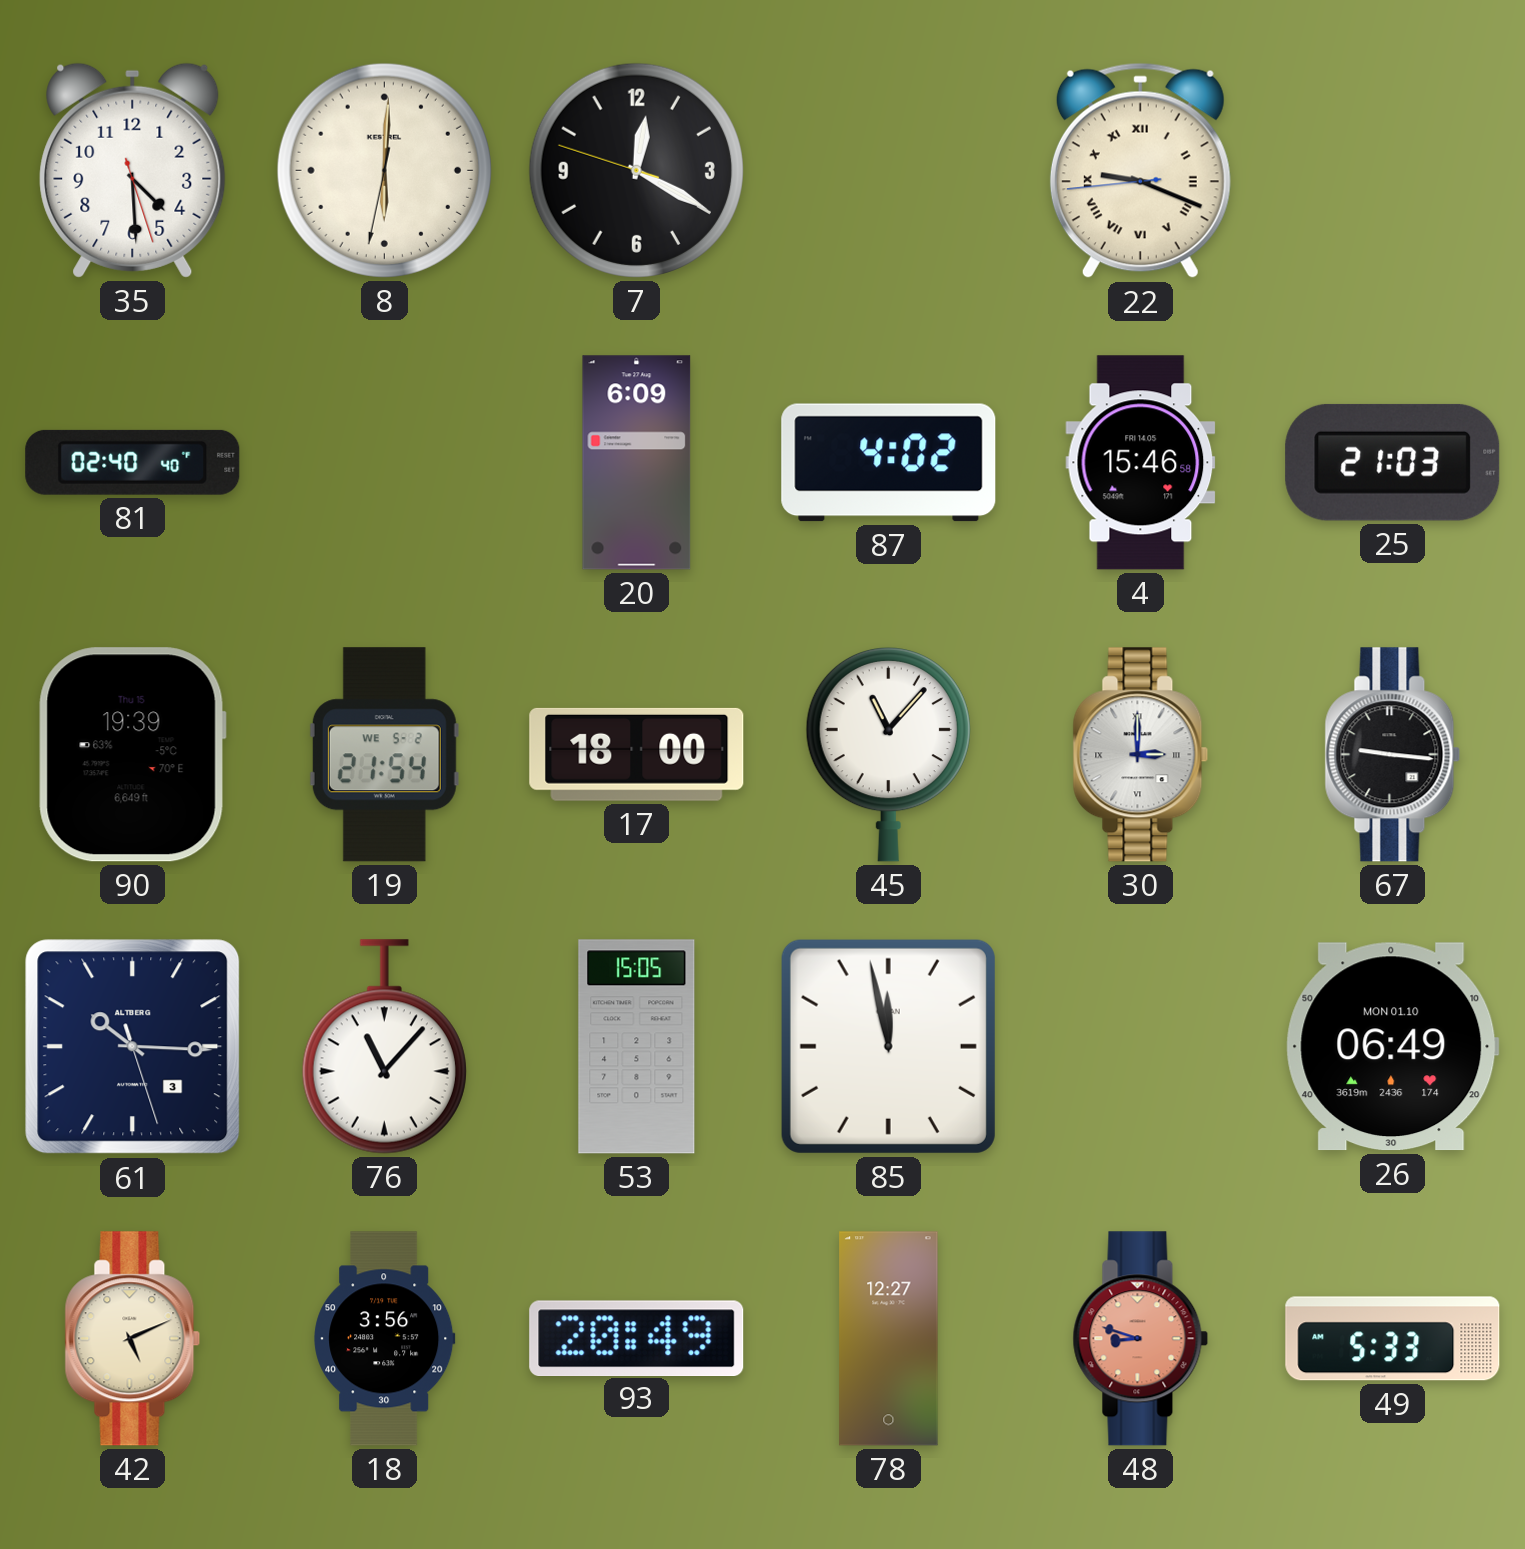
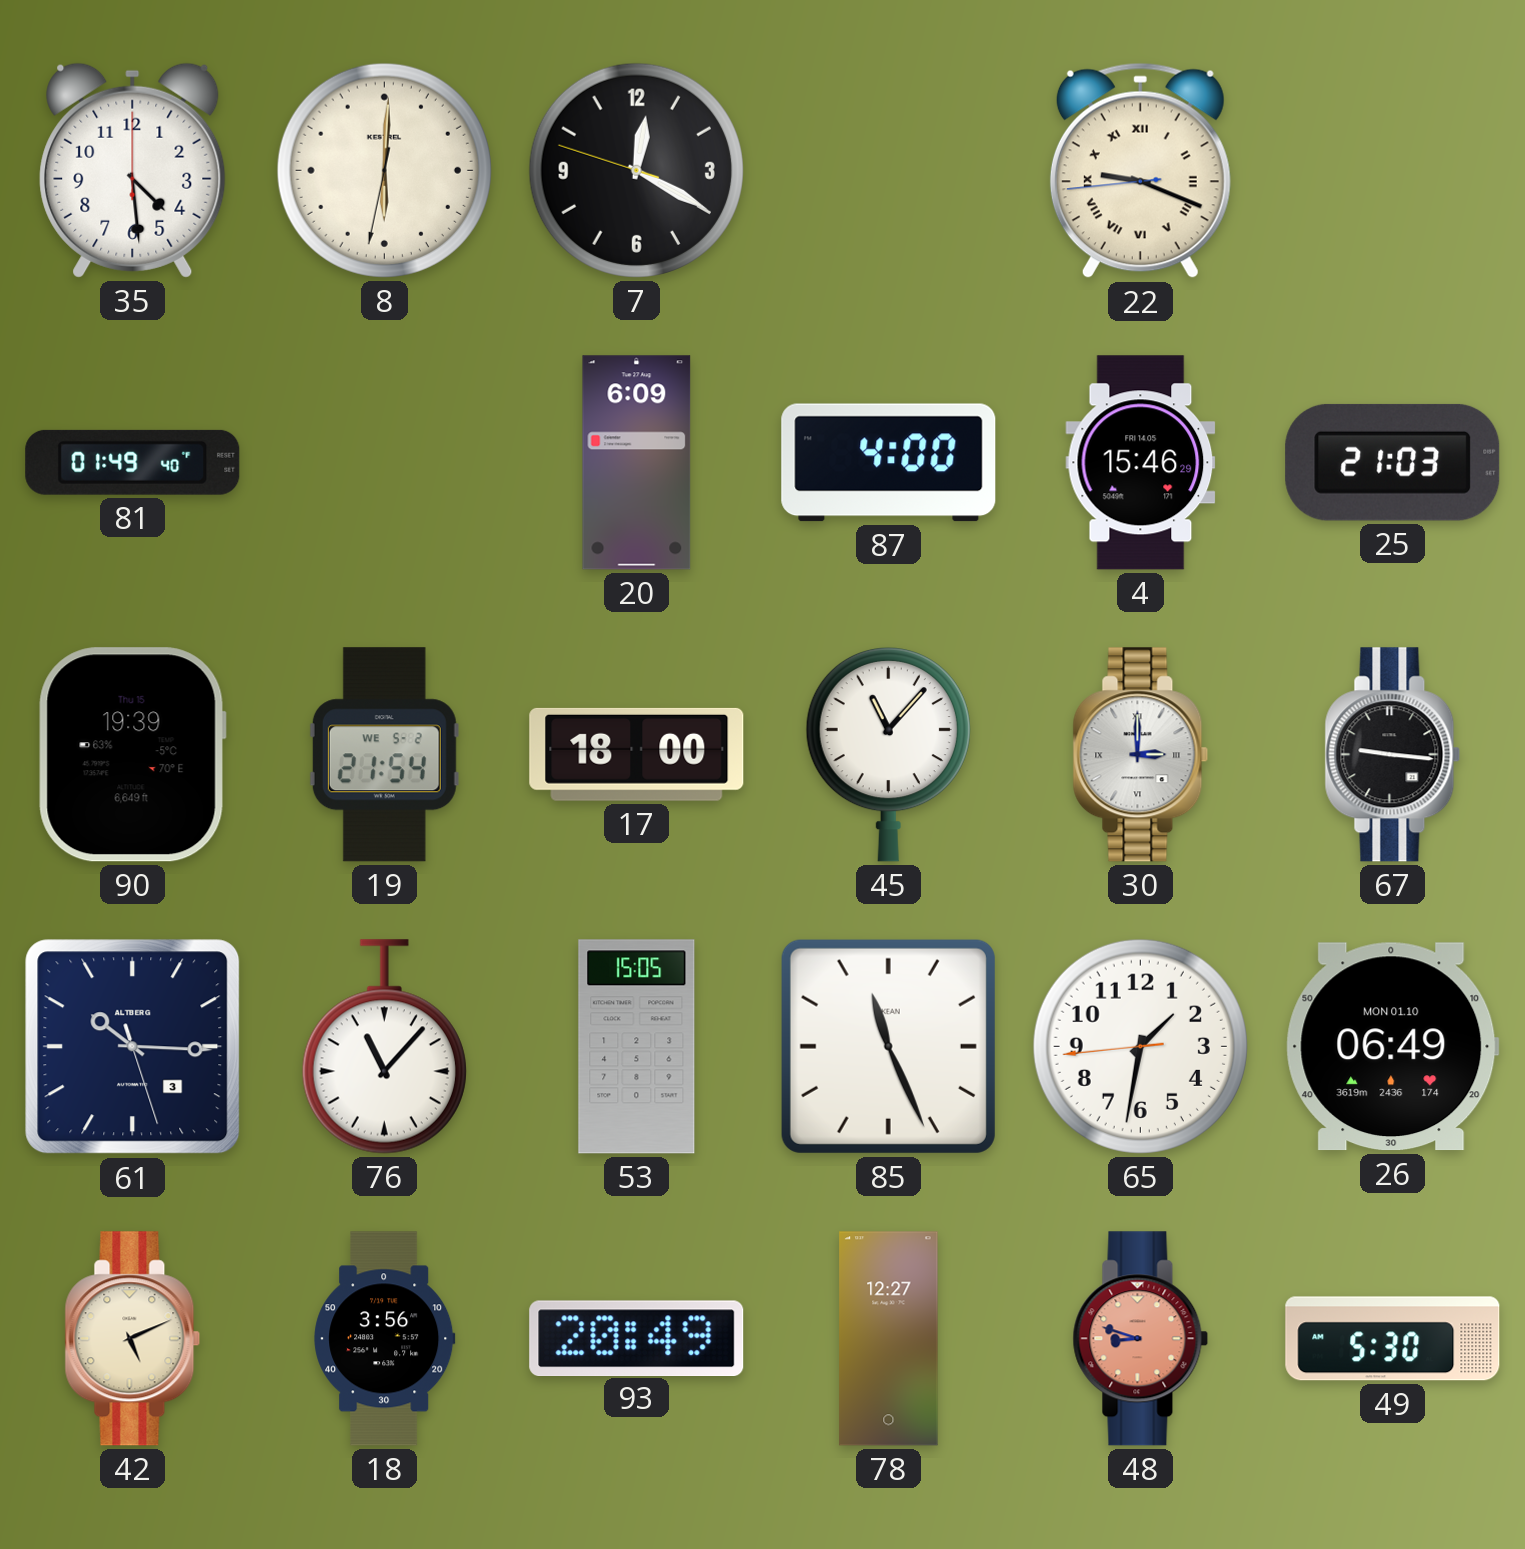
35: 4:29:27 -> 4:29:00 (133, 170)
81: 02:40 -> 01:49 (133, 462)
87: 4:02 -> 4:00 (889, 463)
4: 15:46:58 -> 15:46:29 (1141, 463)
85: 11:58 -> 11:26 (888, 1046)
65: none -> 1:31 (1140, 1046)
49: 5:33 -> 5:30 (1393, 1339)
